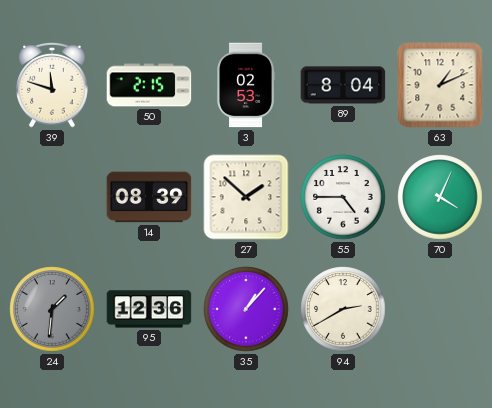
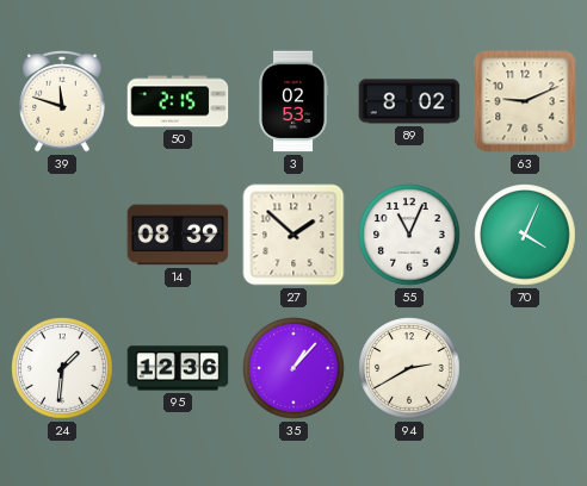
89: 8:04 -> 8:02 (409, 101)
63: 1:11 -> 9:11 (525, 101)
55: 4:45 -> 11:04 (409, 235)
24 dial: grey -> white (62, 368)
